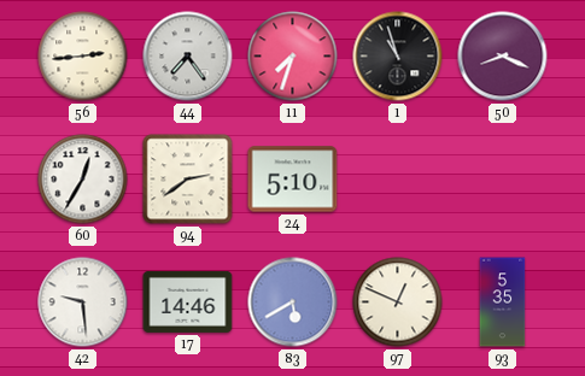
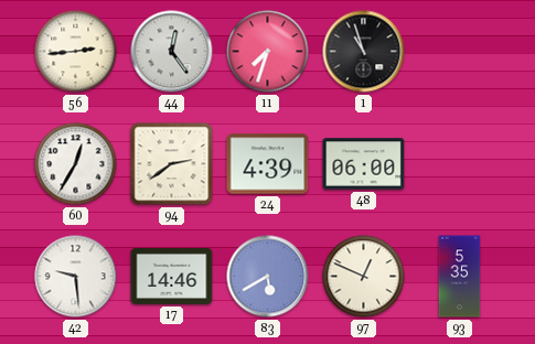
44: 7:24 -> 12:24 (172, 52)
50: 8:19 -> none (503, 57)
24: 5:10 -> 4:39 (268, 164)
48: none -> 06:00 (364, 164)
